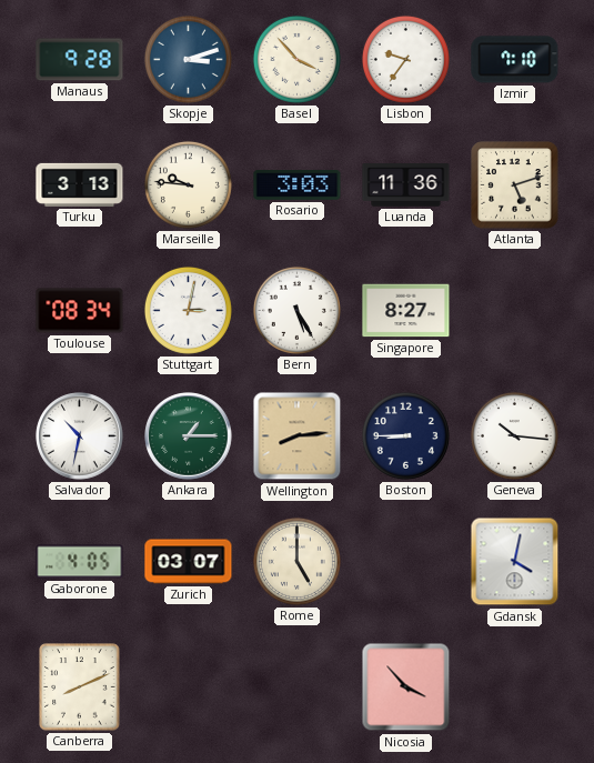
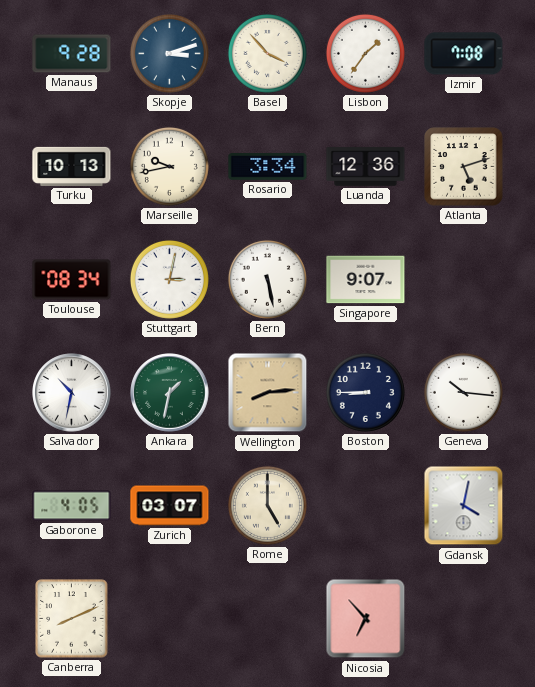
Lisbon: 9:36 -> 1:36 (365, 53)
Izmir: 7:10 -> 7:08 (464, 54)
Turku: 3:13 -> 10:13 (72, 166)
Marseille: 9:46 -> 9:43 (169, 166)
Rosario: 3:03 -> 3:34 (268, 167)
Luanda: 11:36 -> 12:36 (366, 167)
Bern: 5:25 -> 5:28 (267, 279)
Singapore: 8:27 -> 9:07 (366, 280)
Ankara: 1:15 -> 1:32 (170, 393)
Nicosia: 3:53 -> 6:53 (366, 619)
